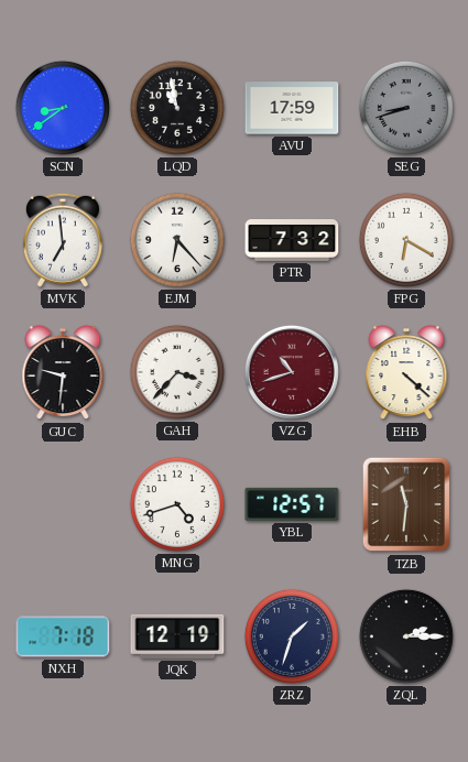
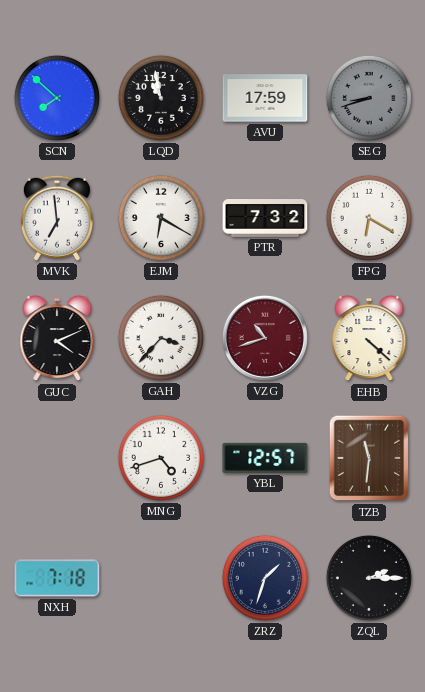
SCN: 8:39 -> 7:52 (57, 98)
EJM: 6:23 -> 6:20 (161, 218)
GUC: 9:31 -> 4:11 (57, 339)
JQK: 12:19 -> none (177, 636)
